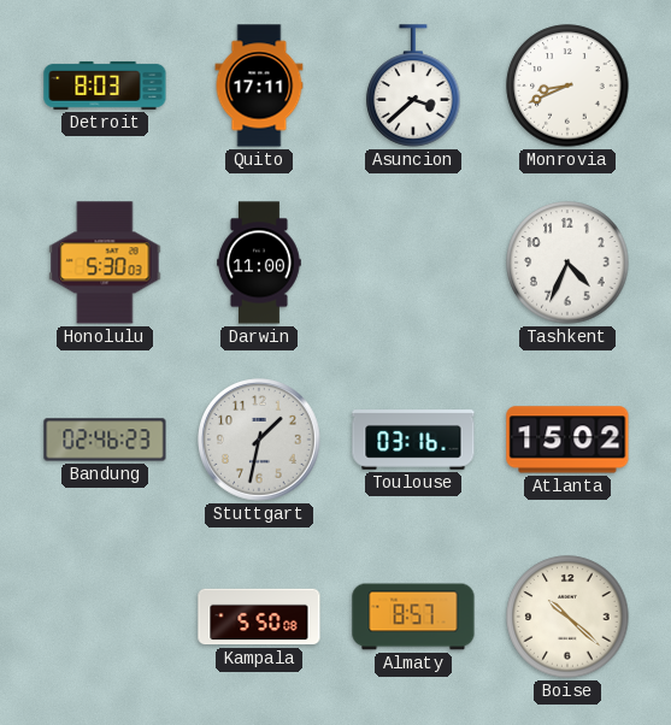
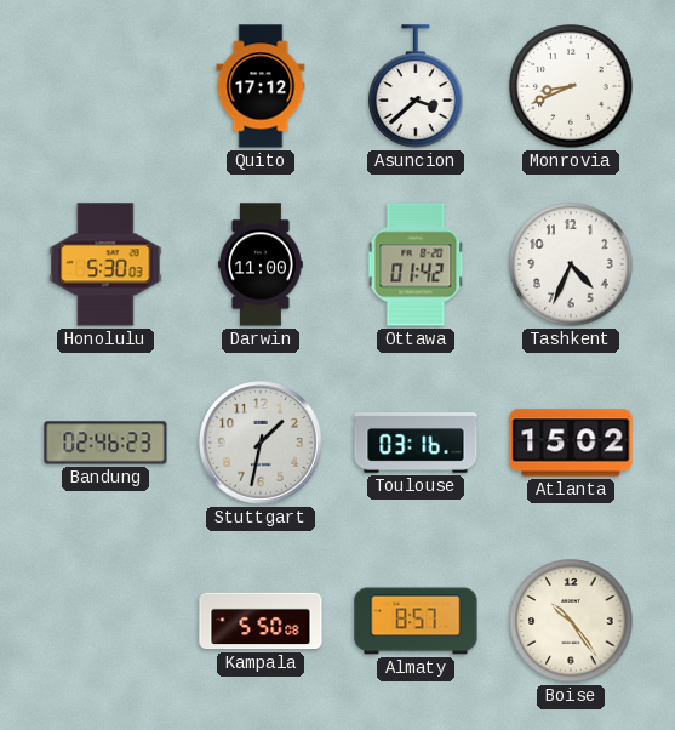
Detroit: 8:03 -> none (105, 86)
Quito: 17:11 -> 17:12 (261, 86)
Ottawa: none -> 01:42 (416, 264)
Boise: 10:22 -> 10:24 (571, 621)
